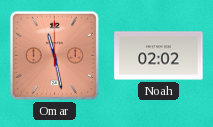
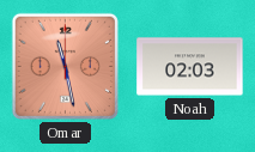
Noah: 02:02 -> 02:03 (190, 67)
